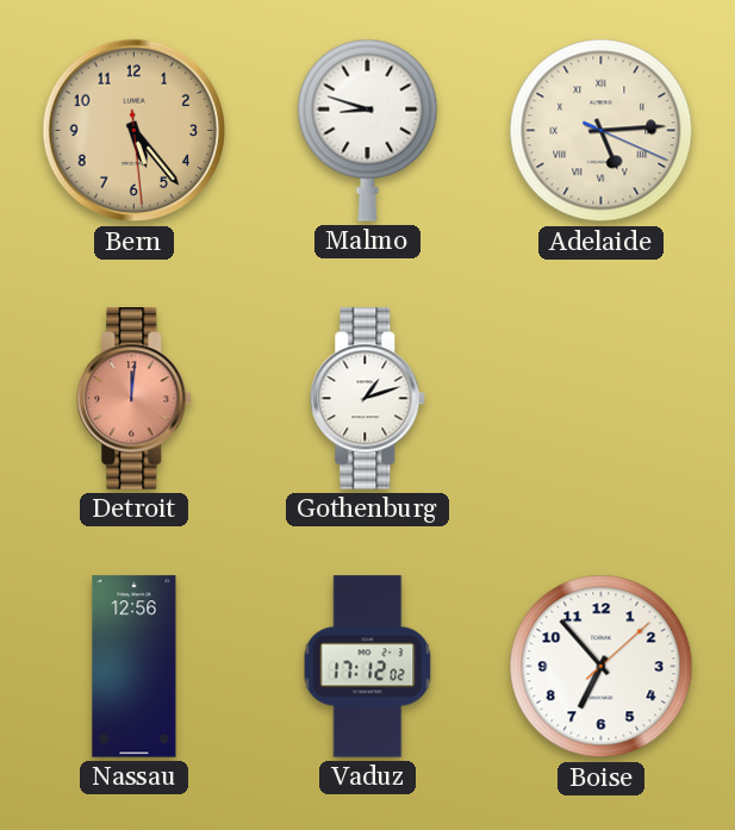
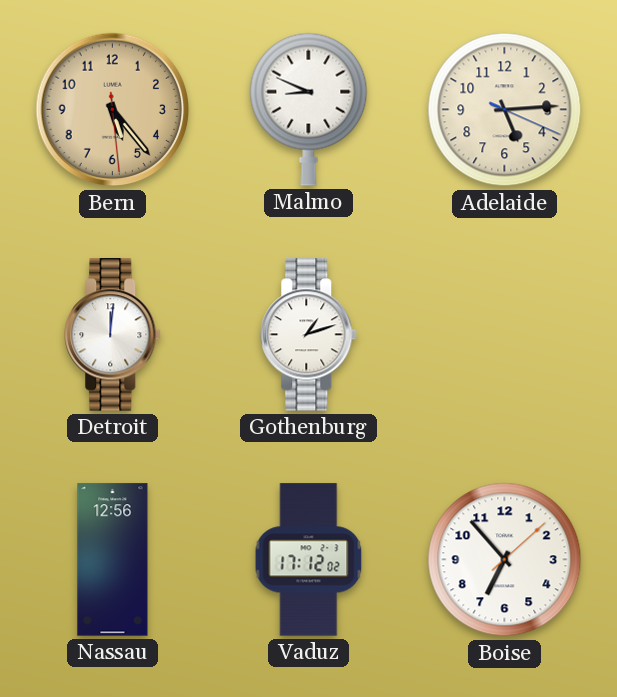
Malmo: 8:48 -> 8:49 (309, 109)
Adelaide numerals: Roman -> Arabic (505, 110)
Detroit dial: salmon -> white (113, 335)
